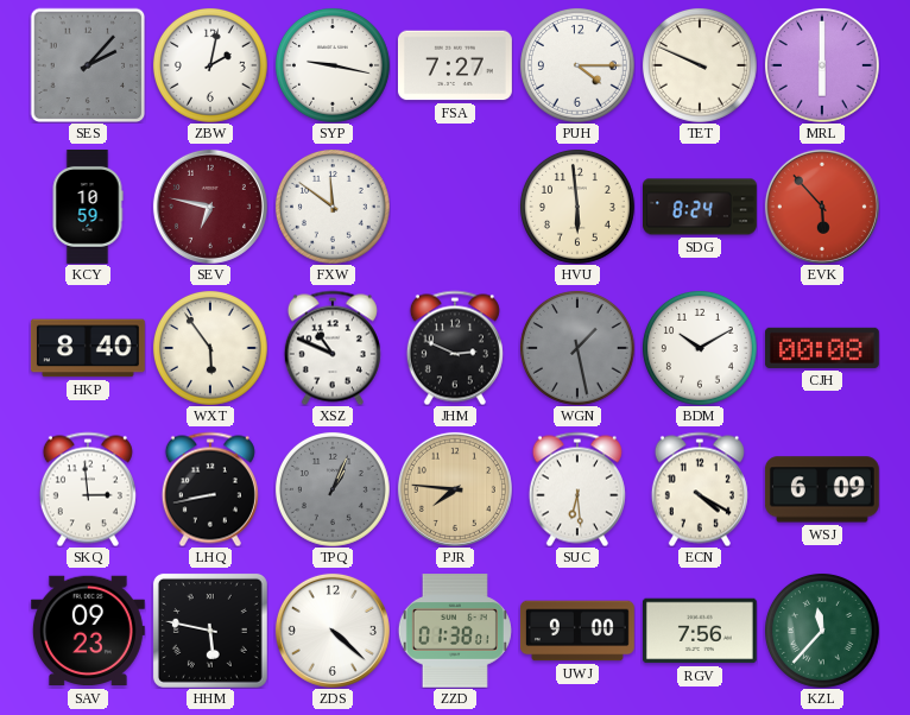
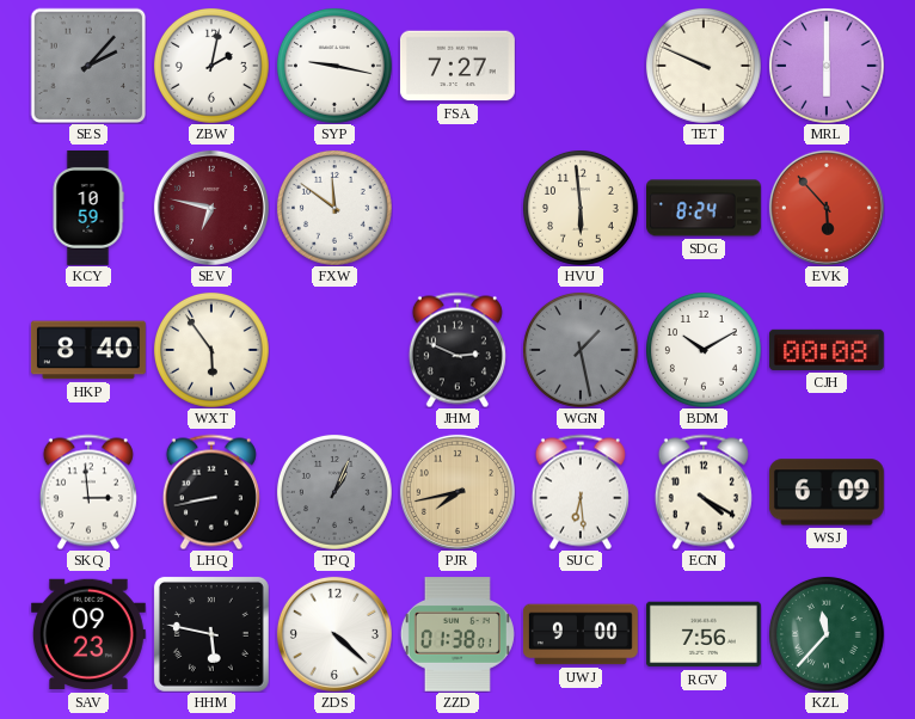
PUH: 4:15 -> none (577, 65)
XSZ: 10:49 -> none (333, 348)
PJR: 7:46 -> 7:43 (457, 492)
